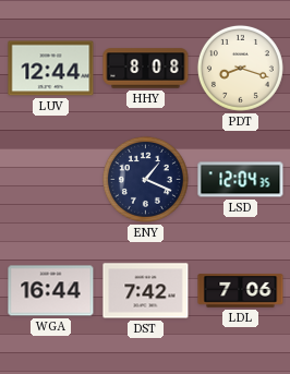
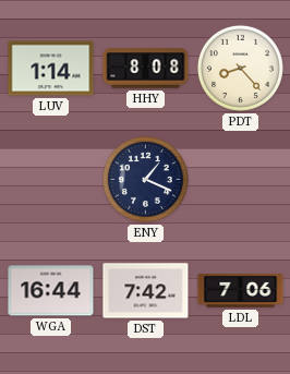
LUV: 12:44 -> 1:14 (51, 69)
PDT: 8:18 -> 8:23 (240, 68)
LSD: 12:04 -> none (241, 180)
